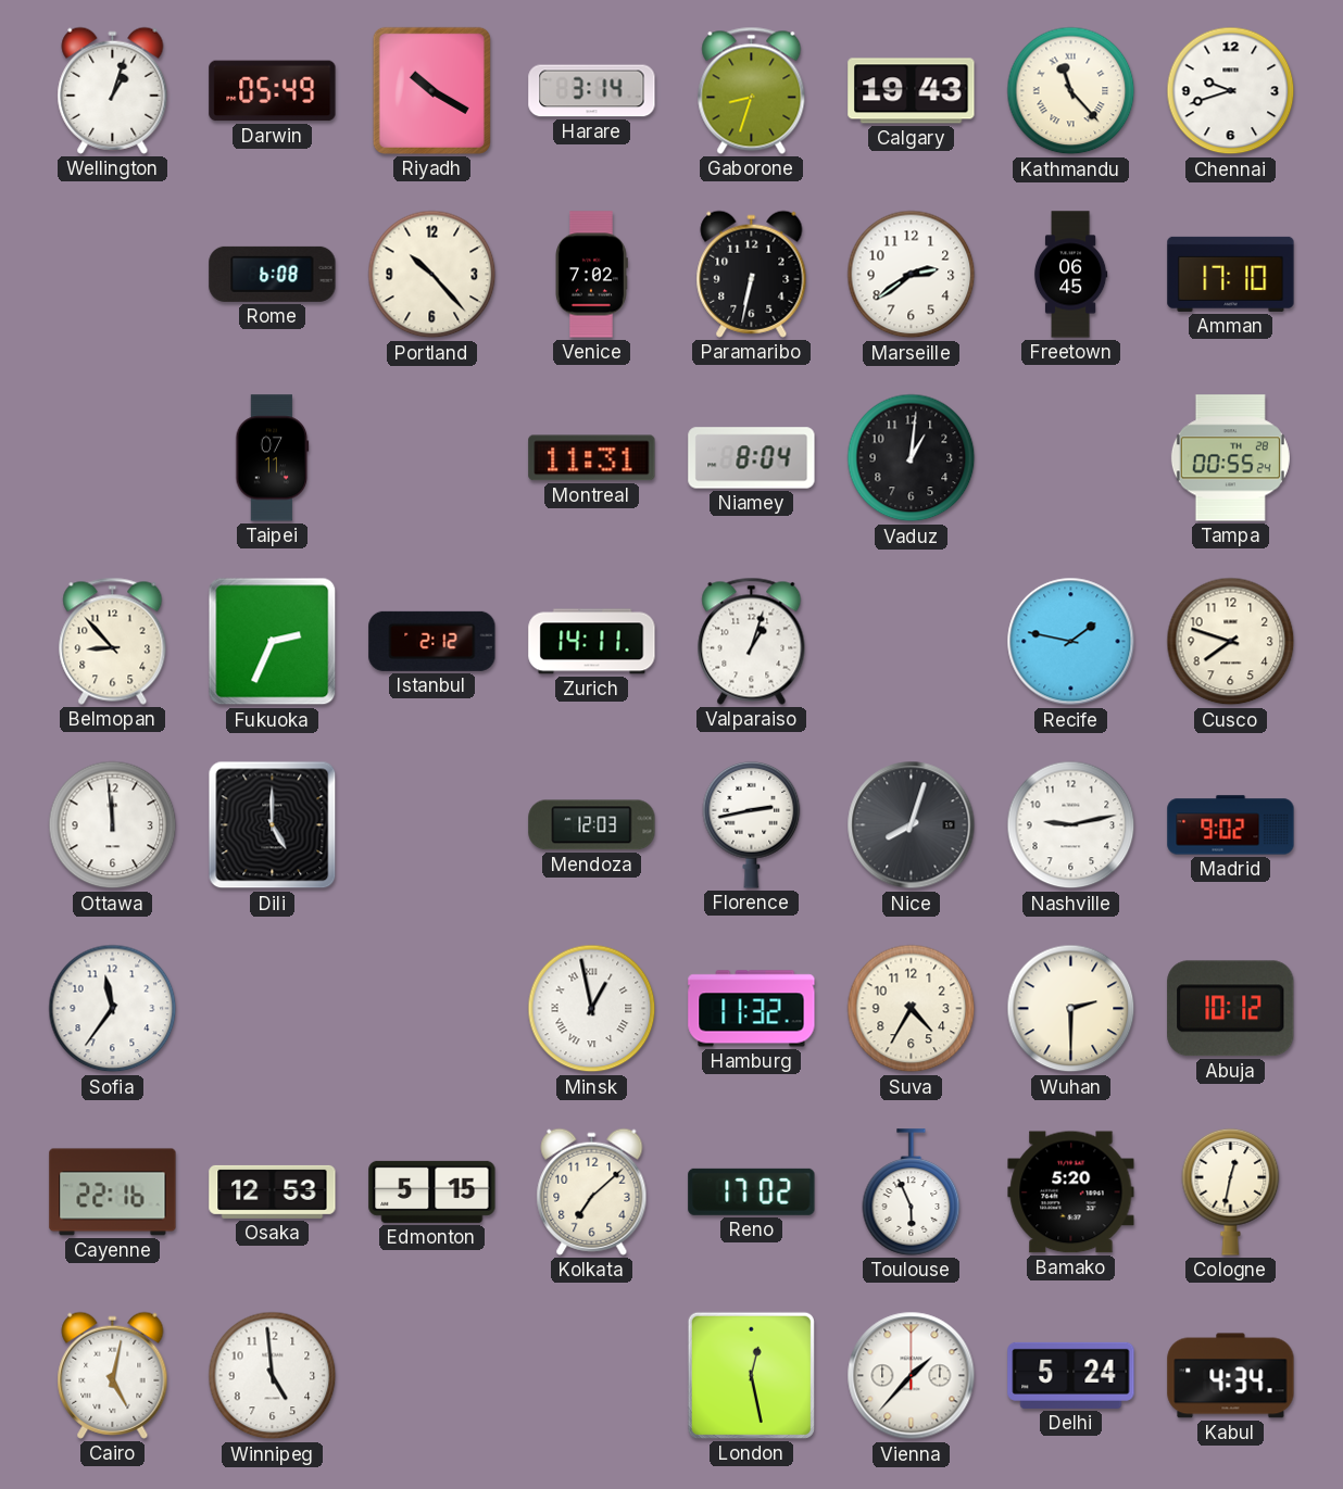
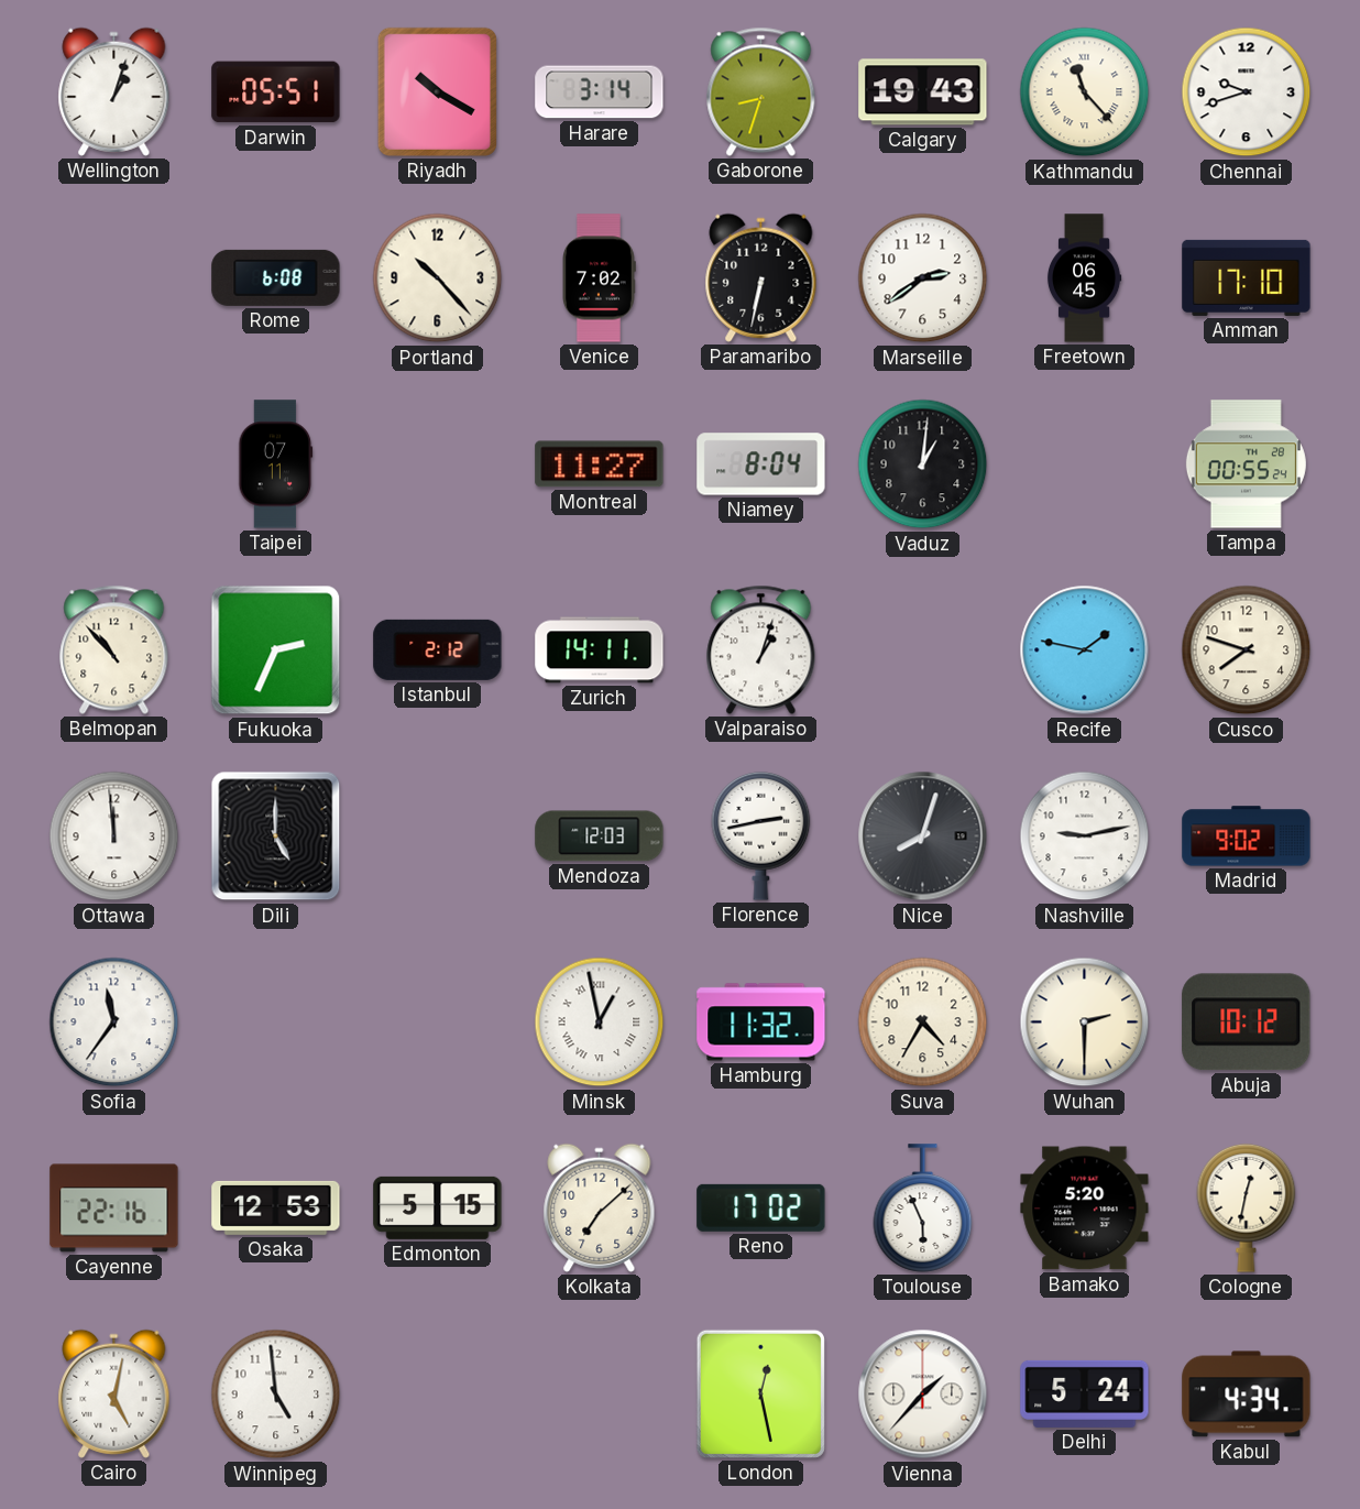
Darwin: 05:49 -> 05:51 (276, 92)
Montreal: 11:31 -> 11:27 (600, 464)
Belmopan: 8:53 -> 10:53 (114, 649)
